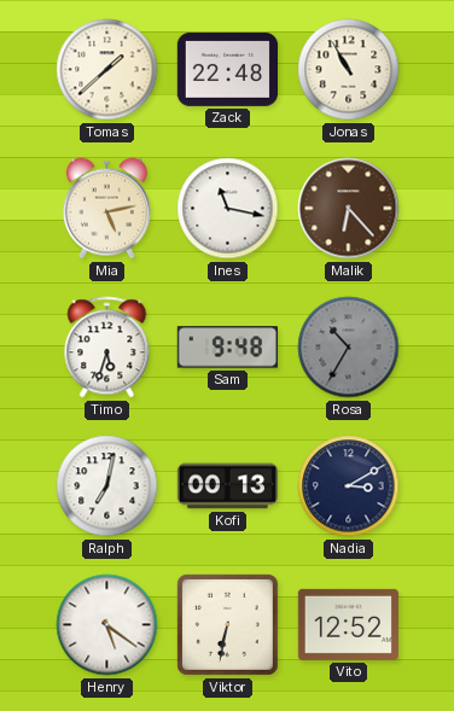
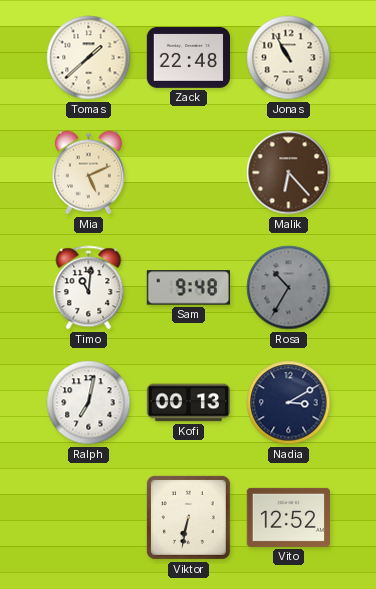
Mia: 5:13 -> 5:11 (88, 173)
Ines: 11:17 -> none (228, 209)
Timo: 5:33 -> 11:01 (89, 288)
Henry: 5:21 -> none (107, 625)
